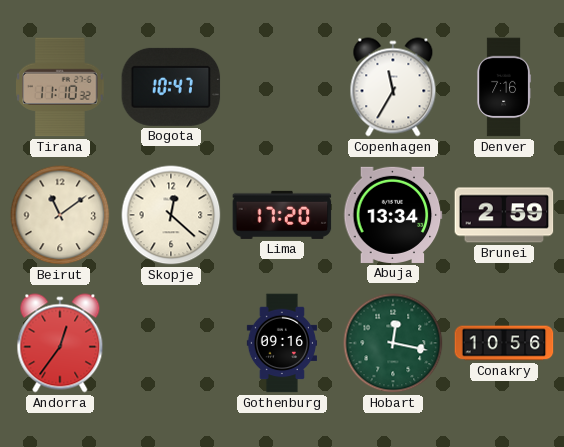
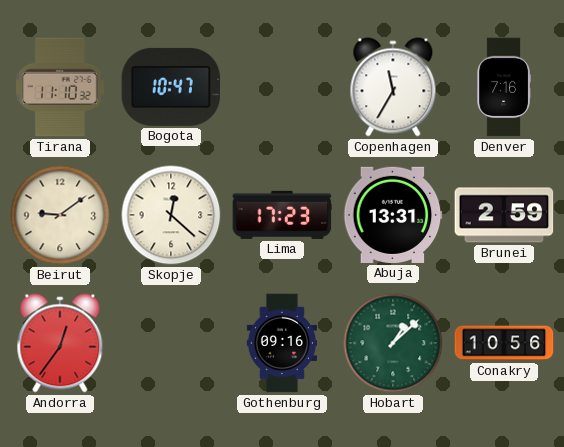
Beirut: 11:09 -> 9:09 (60, 215)
Lima: 17:20 -> 17:23 (282, 215)
Abuja: 13:34 -> 13:31 (393, 215)
Hobart: 12:17 -> 1:08 (393, 343)
